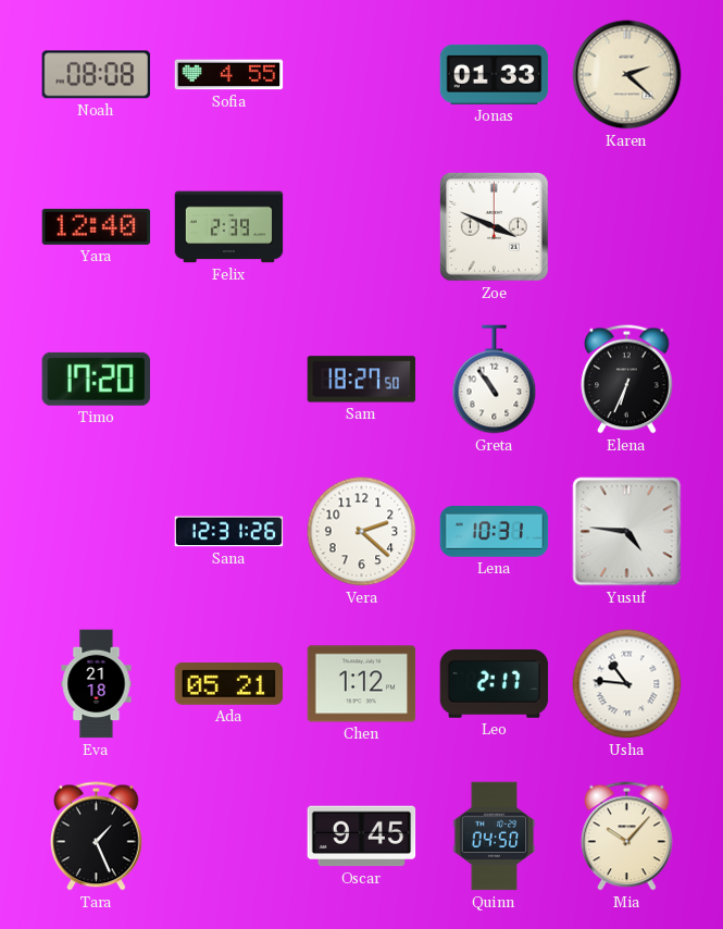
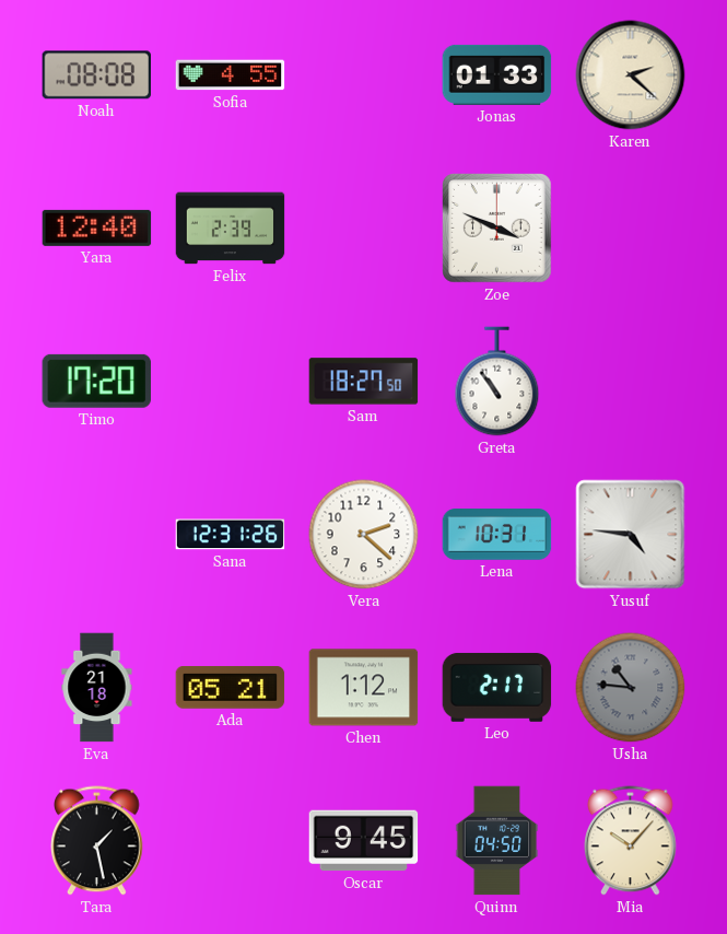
Elena: 6:34 -> none (627, 380)
Usha dial: white -> grey (631, 688)
Tara: 1:26 -> 1:28 (97, 841)
